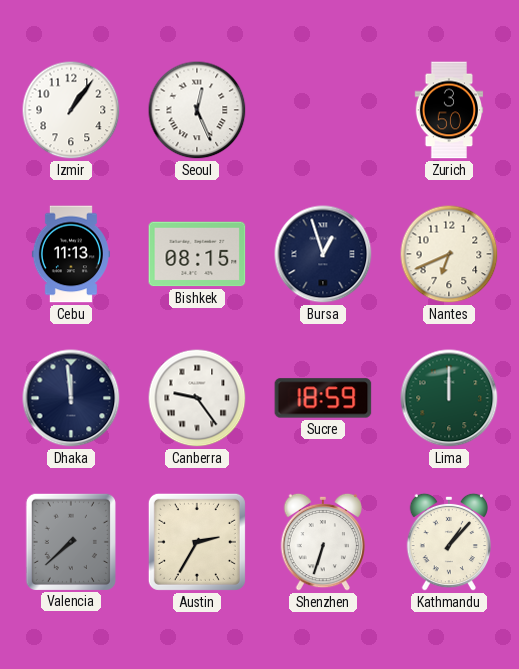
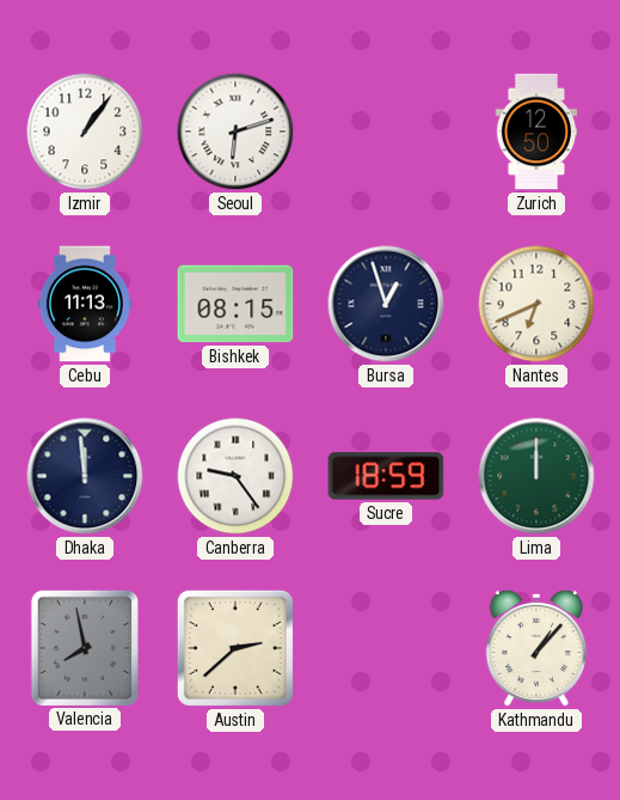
Seoul: 12:26 -> 6:12 (235, 132)
Zurich: 3:50 -> 12:50 (536, 132)
Valencia: 7:38 -> 7:58 (85, 647)
Austin: 2:35 -> 2:38 (235, 648)
Shenzhen: 6:33 -> none (323, 542)
